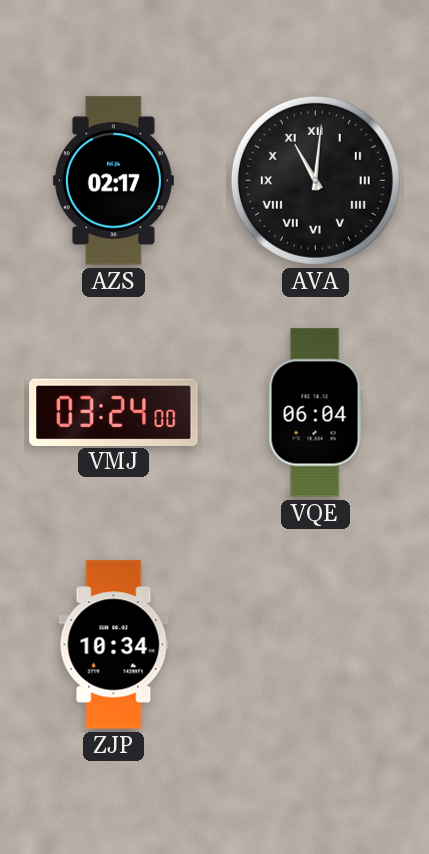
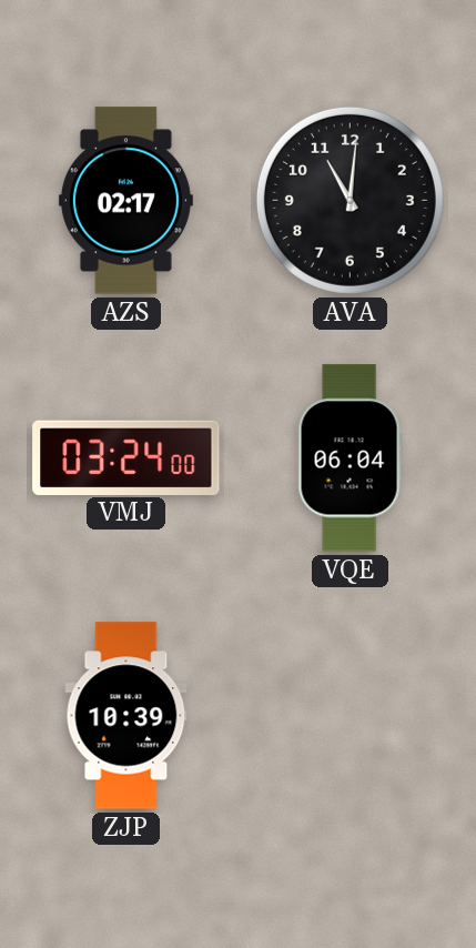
AVA numerals: Roman -> Arabic (350, 200)
ZJP: 10:34 -> 10:39 (126, 716)
